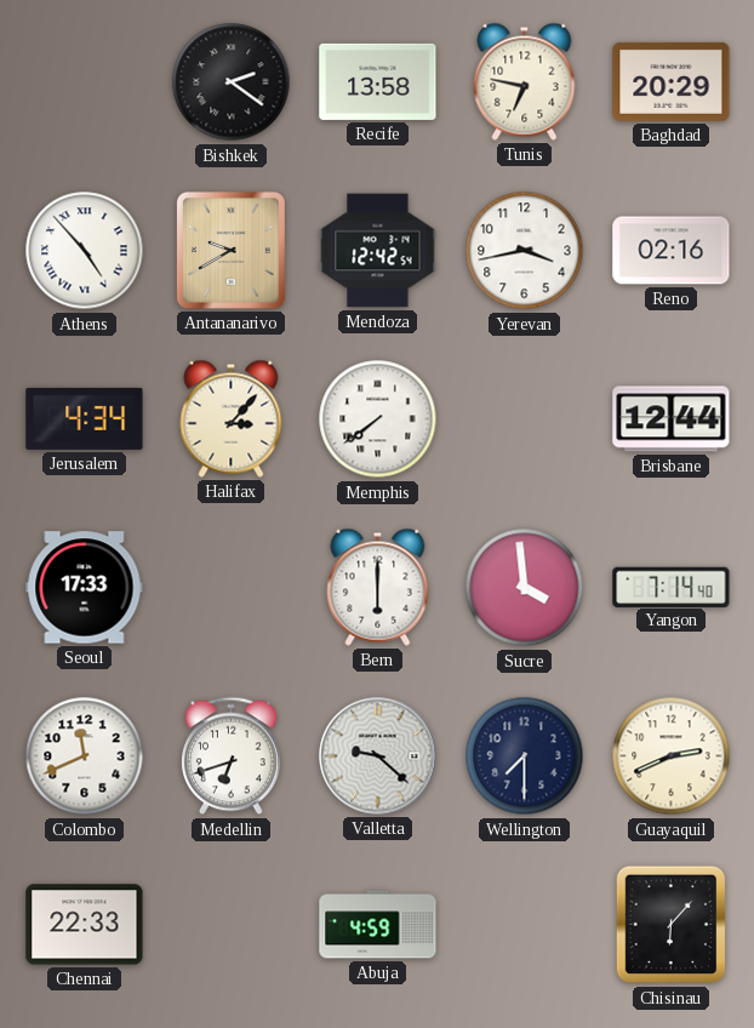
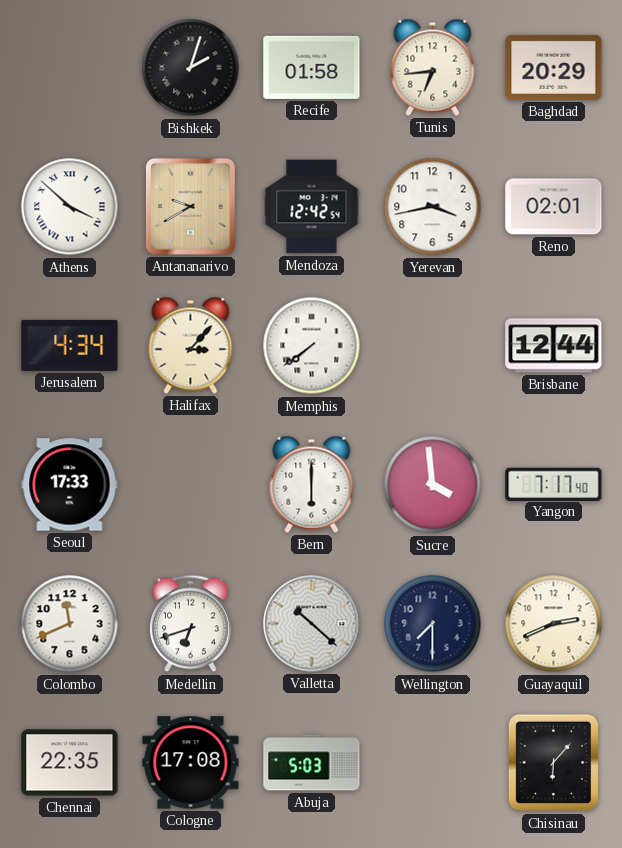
Bishkek: 2:21 -> 2:03 (191, 68)
Recife: 13:58 -> 01:58 (312, 67)
Tunis: 6:47 -> 6:44 (433, 67)
Athens: 4:53 -> 3:52 (70, 207)
Reno: 02:16 -> 02:01 (554, 207)
Yangon: 7:14 -> 7:17 (554, 484)
Valletta: 9:22 -> 10:22 (312, 624)
Chennai: 22:33 -> 22:35 (70, 763)
Cologne: none -> 17:08 (191, 763)
Abuja: 4:59 -> 5:03 (312, 763)
